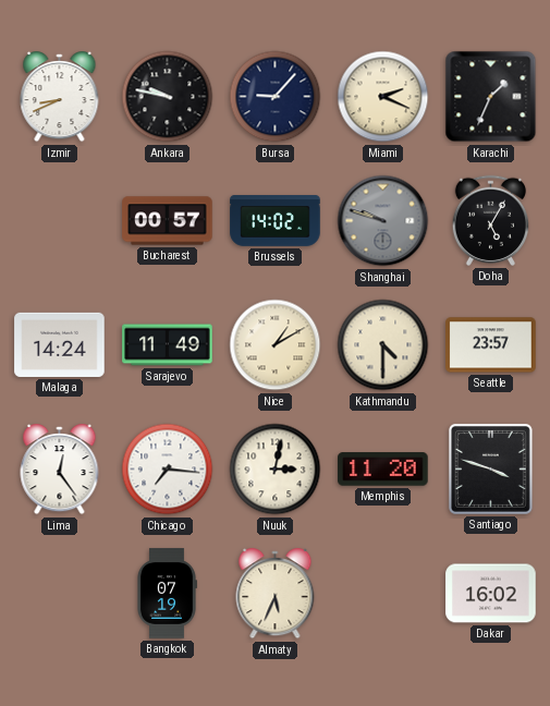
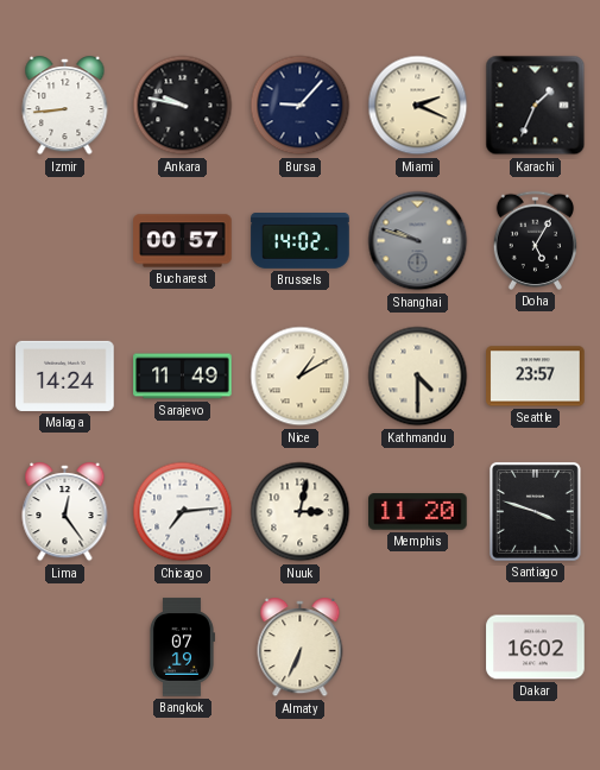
Izmir: 8:41 -> 8:44 (65, 106)
Chicago: 7:16 -> 7:14 (183, 512)
Almaty: 5:34 -> 6:34 (301, 648)
